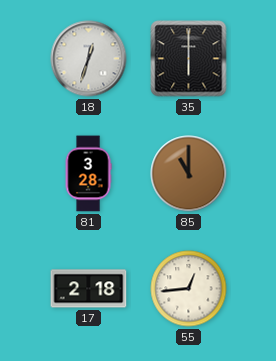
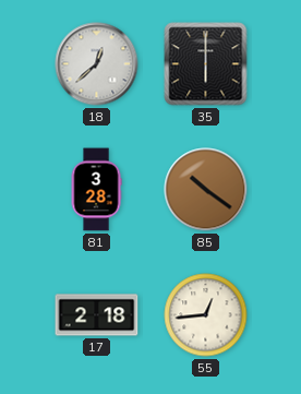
18: 12:33 -> 12:38 (97, 64)
85: 11:00 -> 10:21 (206, 190)
